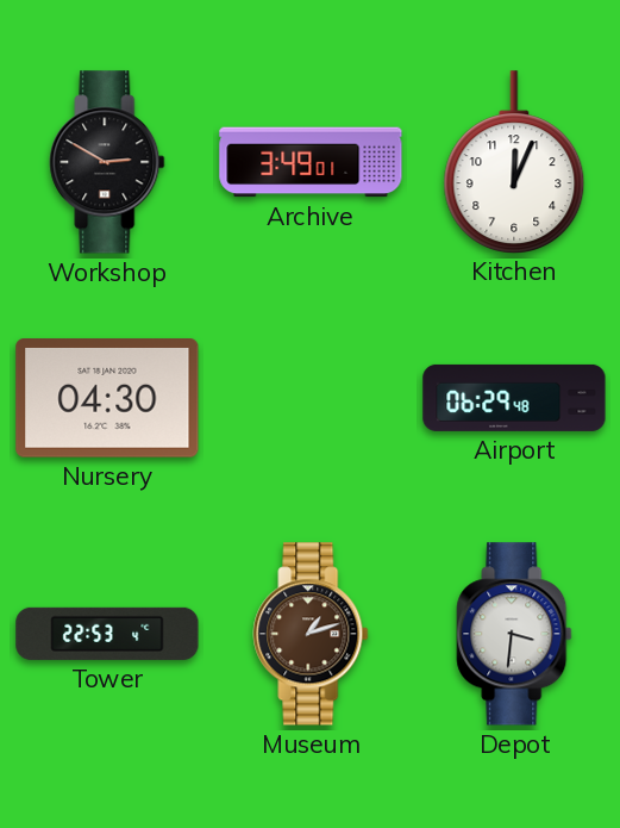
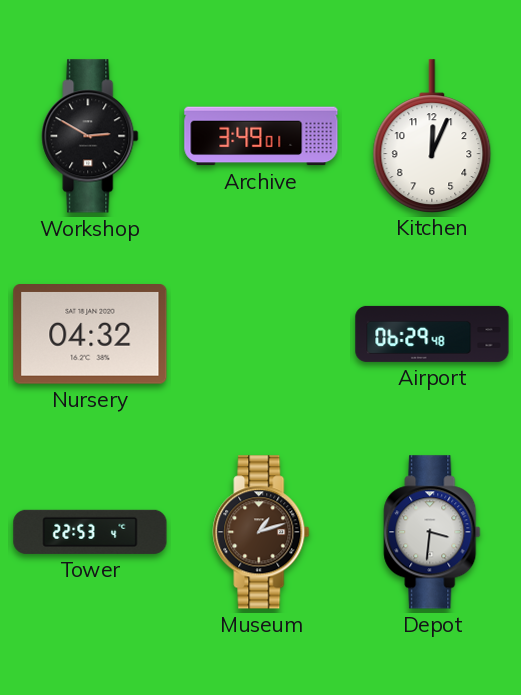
Nursery: 04:30 -> 04:32 (90, 335)
